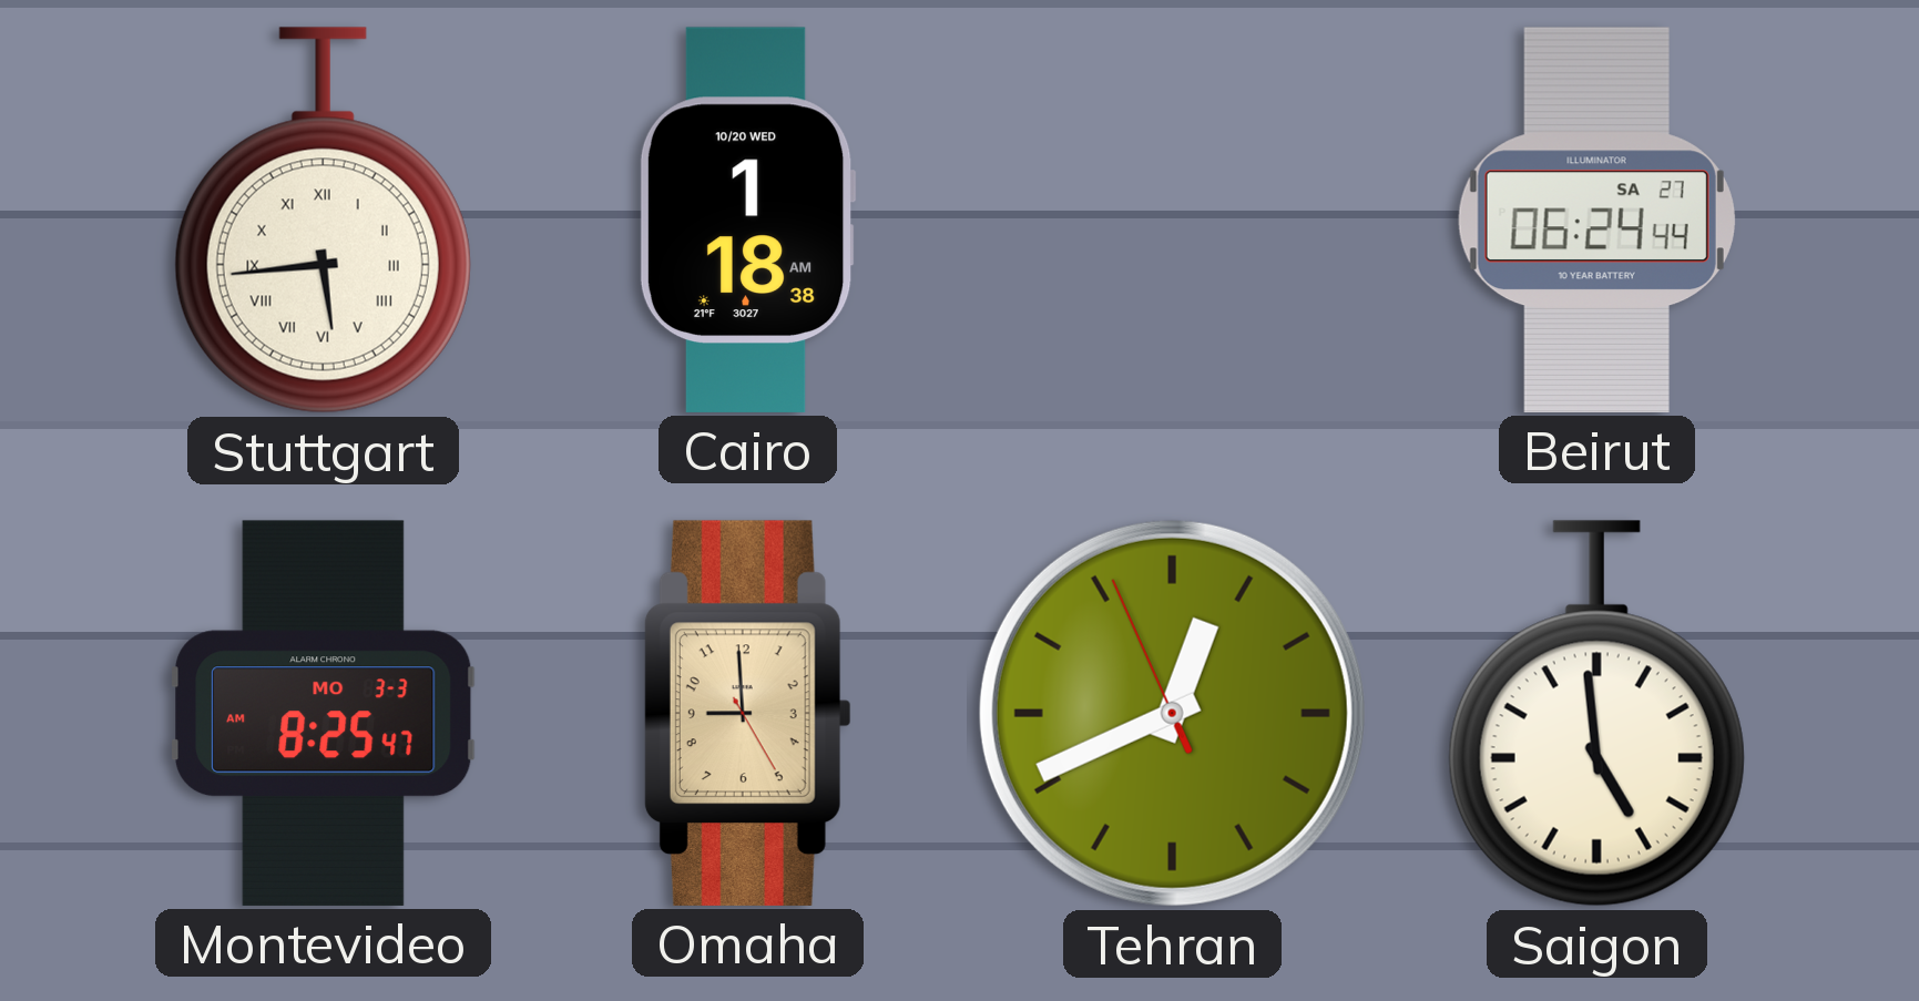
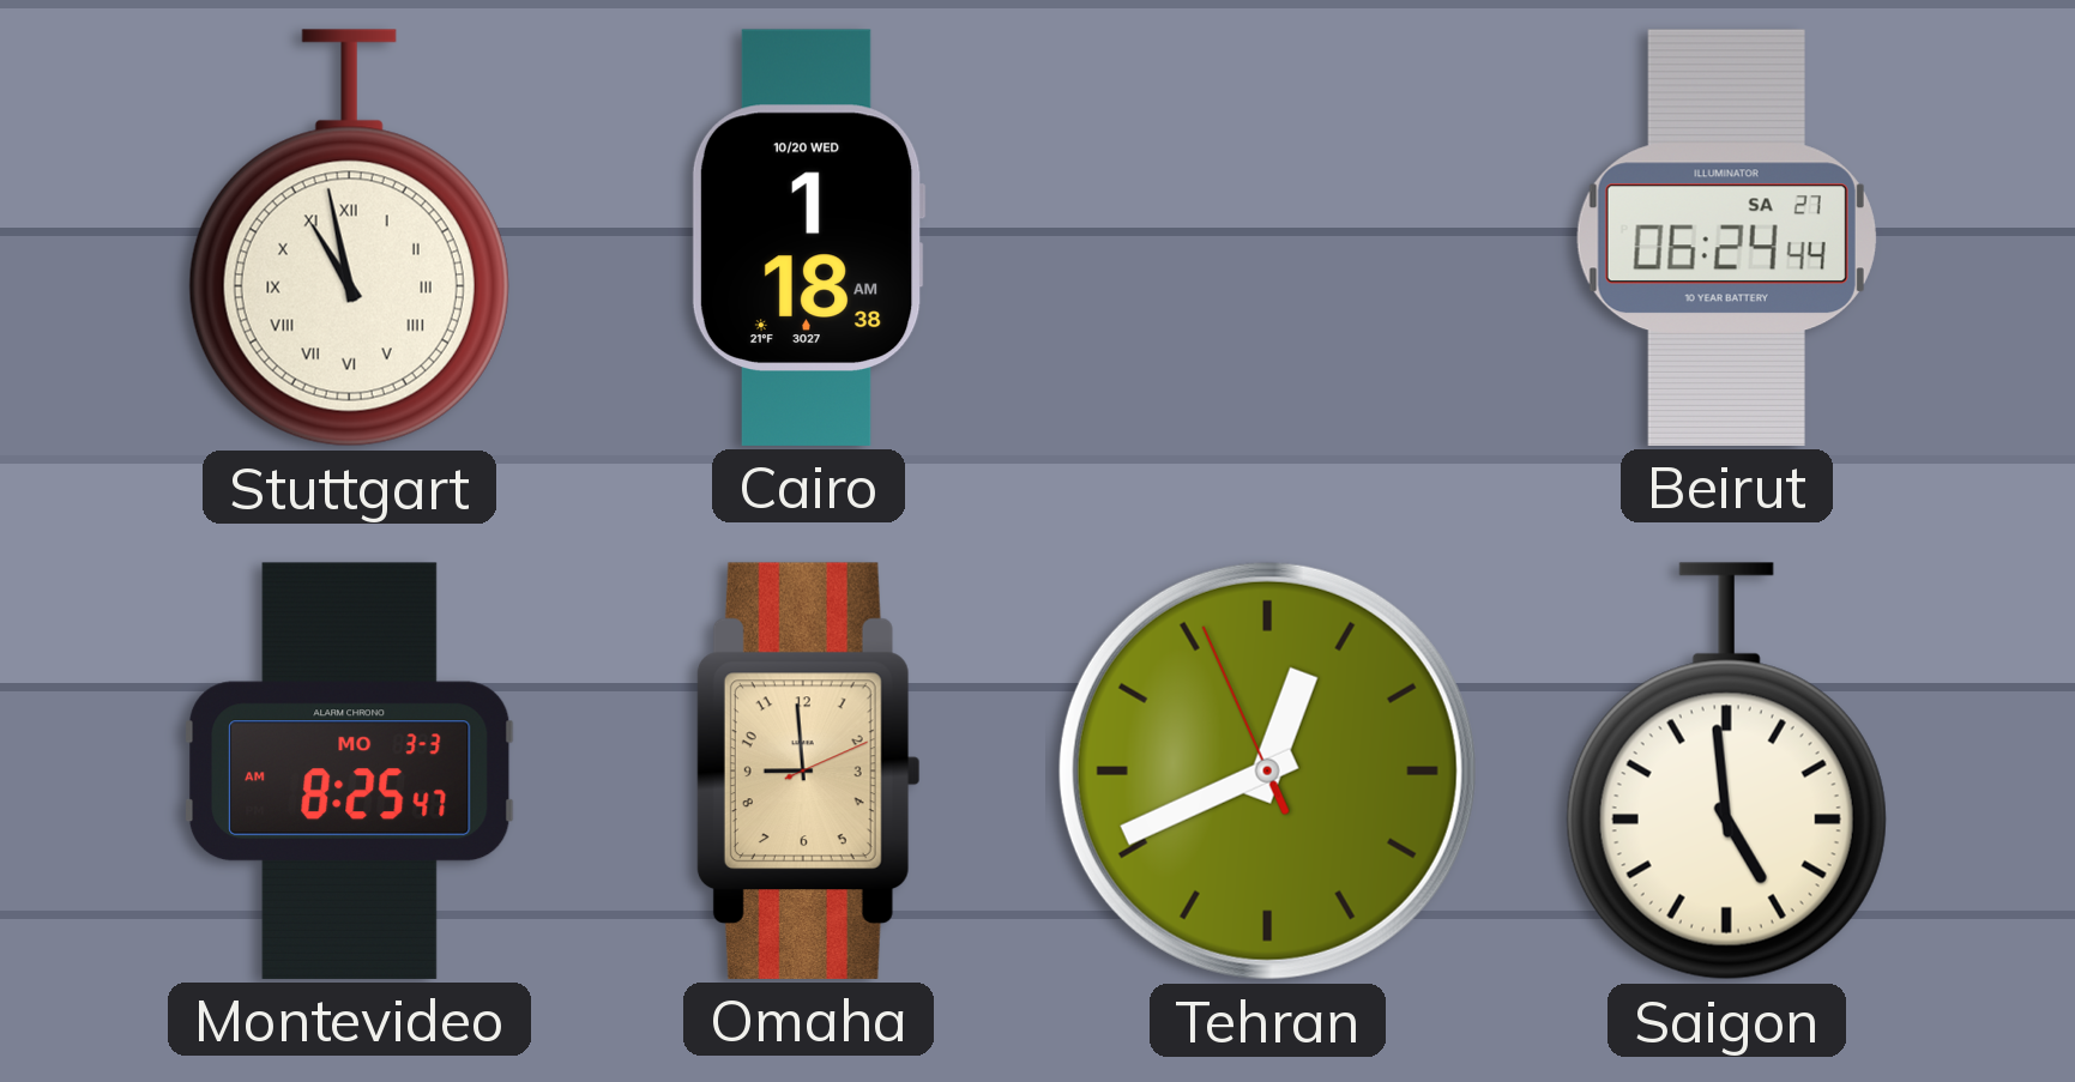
Stuttgart: 5:44 -> 10:58 (349, 238)
Omaha: 8:59:25 -> 8:59:11 (808, 770)
